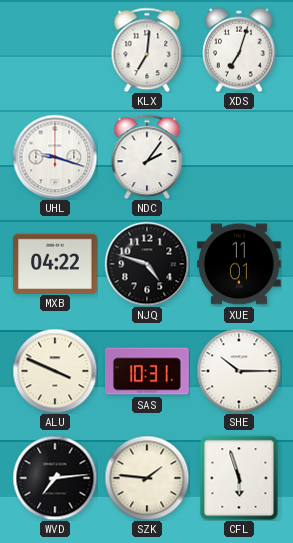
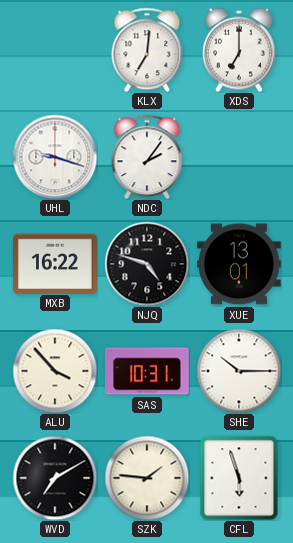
XDS: 7:03 -> 7:00 (240, 50)
MXB: 04:22 -> 16:22 (55, 263)
XUE: 11:01 -> 13:01 (239, 264)
ALU: 3:49 -> 3:53 (55, 371)
WVD: 7:14 -> 7:10 (55, 478)
